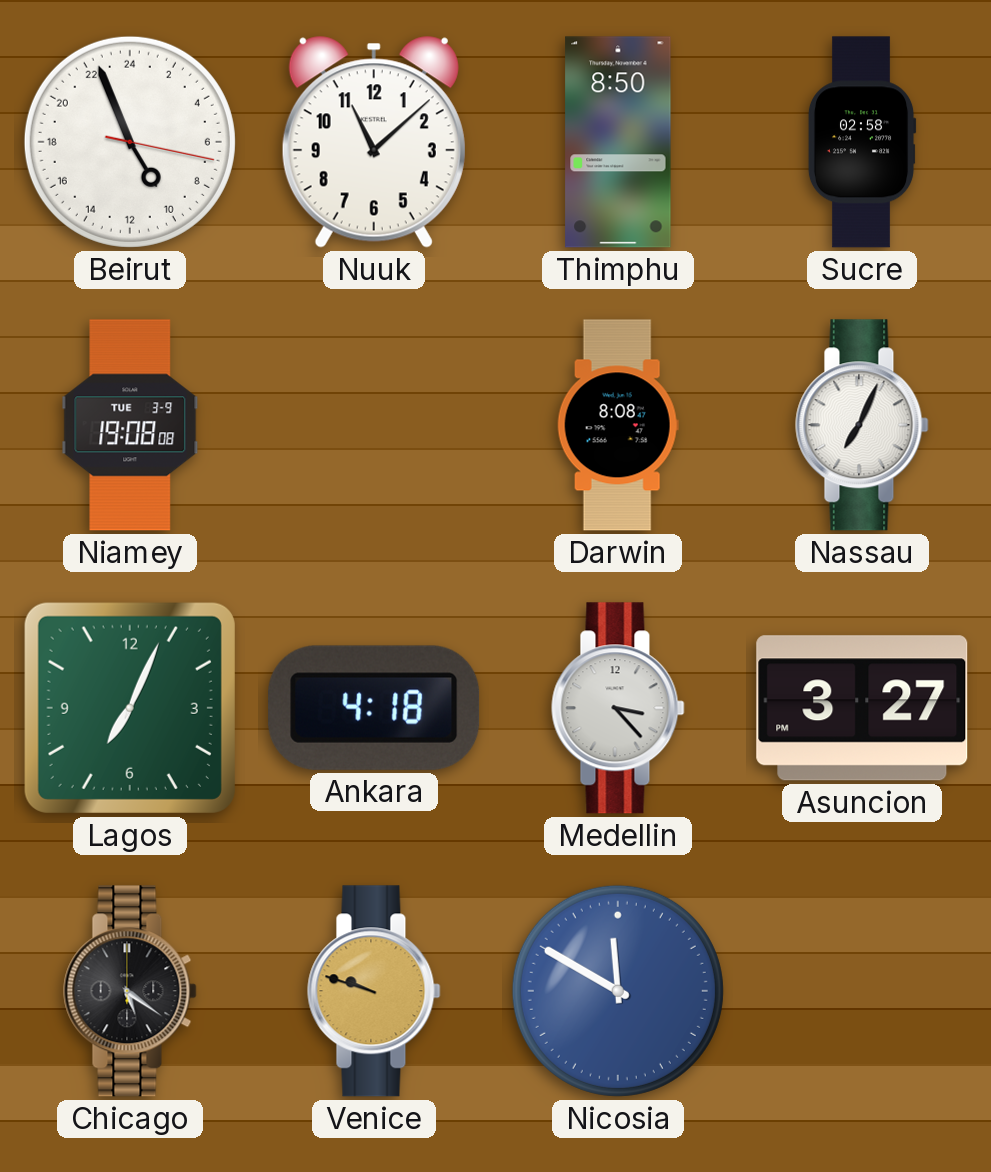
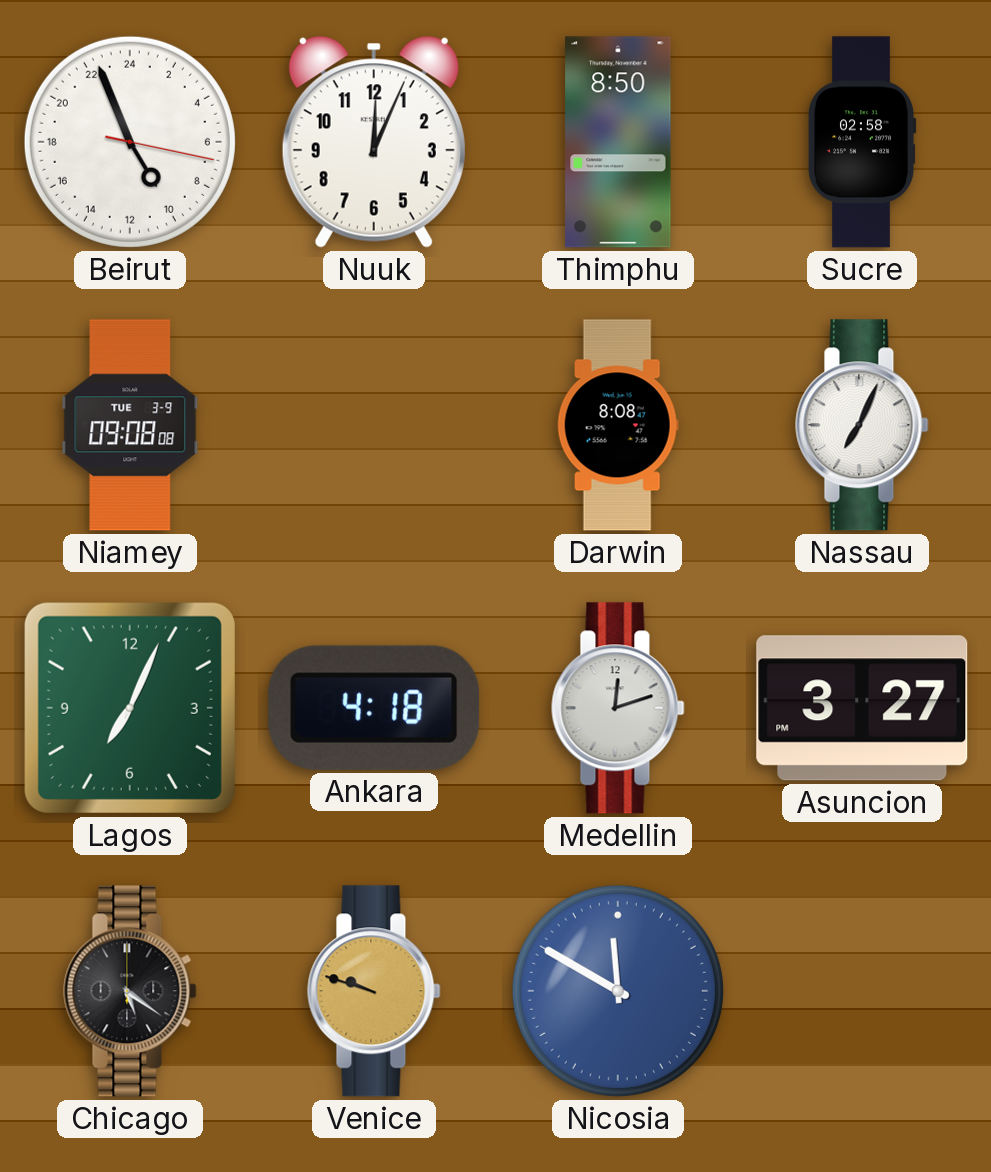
Nuuk: 11:08 -> 12:04 (374, 142)
Niamey: 19:08 -> 09:08 (130, 425)
Medellin: 3:23 -> 12:12 (618, 708)
